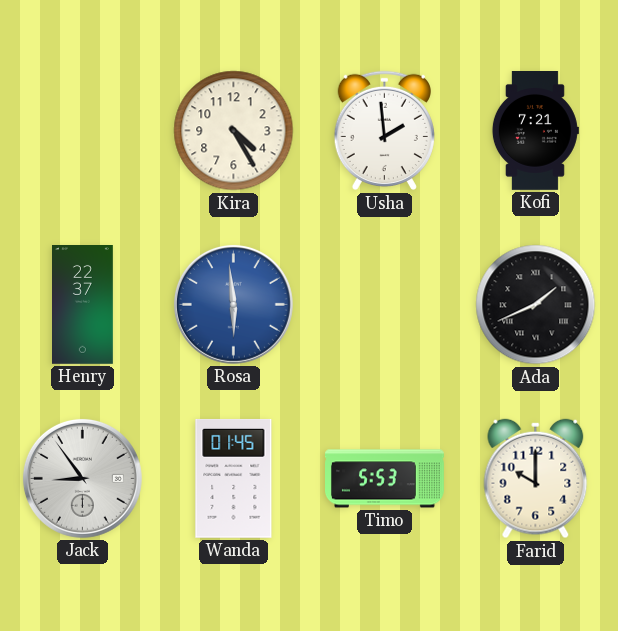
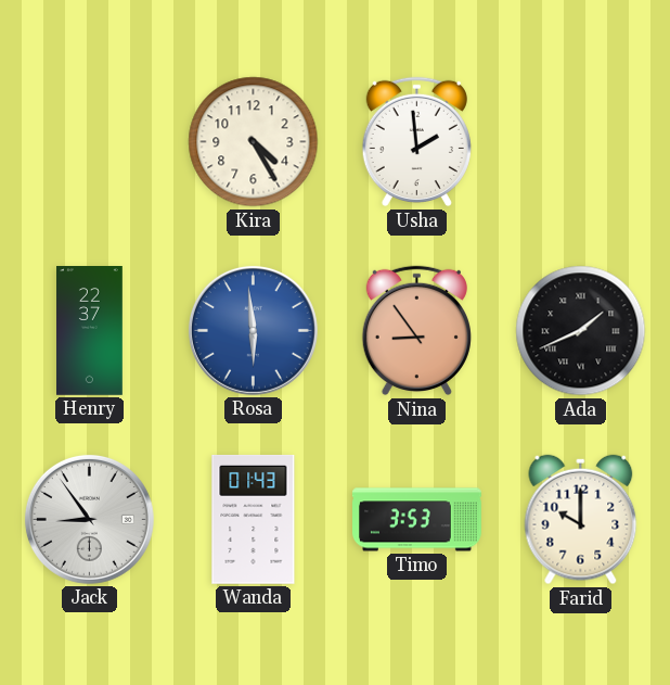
Kofi: 7:21 -> none (535, 131)
Nina: none -> 8:54 (416, 331)
Wanda: 01:45 -> 01:43 (254, 519)
Timo: 5:53 -> 3:53 (417, 520)
